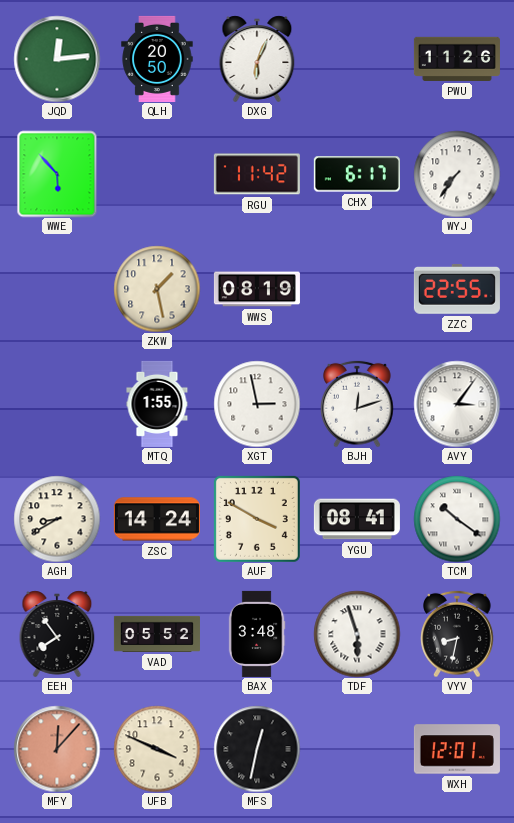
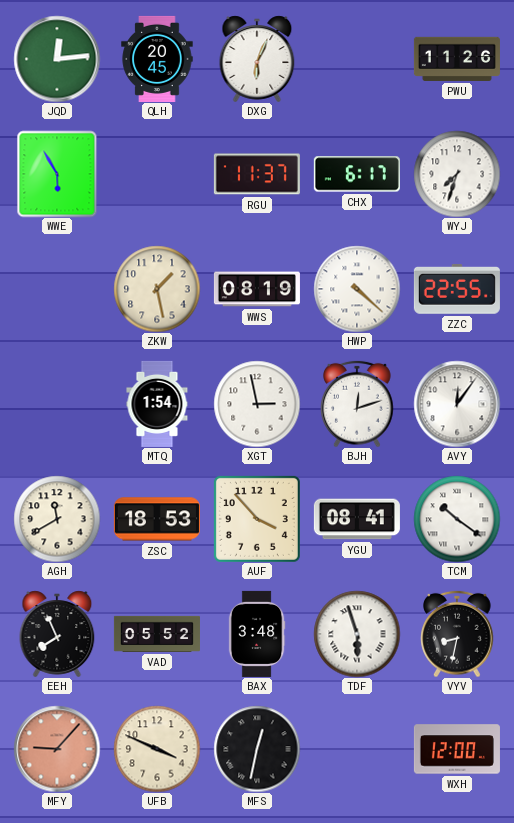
QLH: 20:50 -> 20:45 (157, 59)
WWE: 5:53 -> 5:55 (57, 174)
RGU: 11:42 -> 11:37 (257, 174)
WYJ: 7:36 -> 7:33 (457, 174)
HWP: none -> 4:22 (357, 289)
MTQ: 1:55 -> 1:54 (157, 404)
AVY: 3:06 -> 12:06 (457, 404)
AGH: 8:40 -> 11:40 (57, 519)
ZSC: 14:24 -> 18:53 (157, 519)
AUF: 3:50 -> 3:53 (257, 519)
EEH: 7:54 -> 7:56 (57, 634)
MFY: 12:07 -> 9:07 (57, 749)
WXH: 12:01 -> 12:00 (457, 749)
